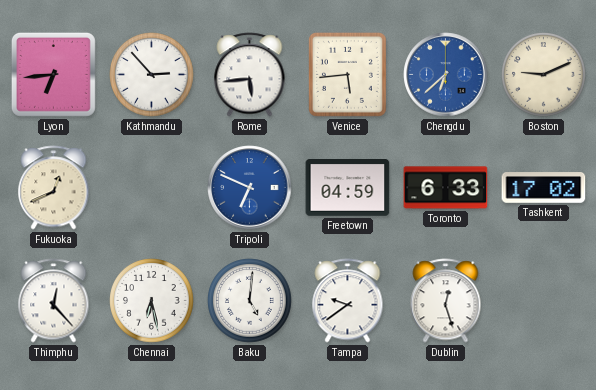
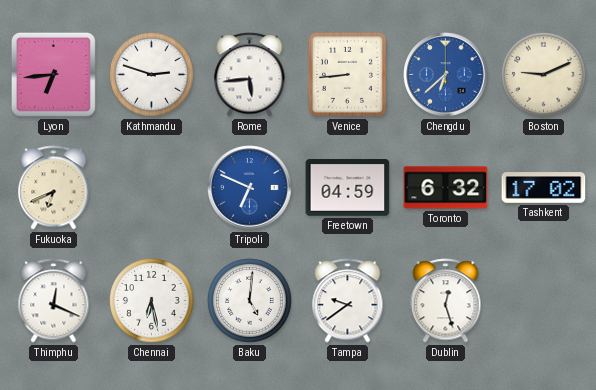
Kathmandu: 2:53 -> 2:48 (152, 75)
Venice: 5:44 -> 8:44 (347, 74)
Fukuoka: 12:41 -> 6:41 (54, 188)
Toronto: 6:33 -> 6:32 (446, 188)
Thimphu: 12:23 -> 12:19 (54, 301)
